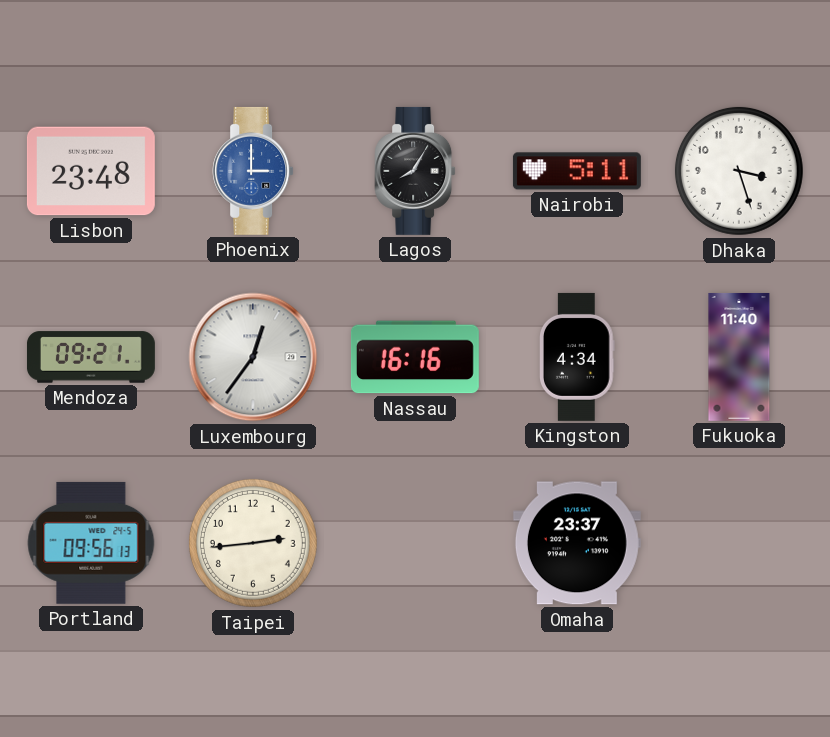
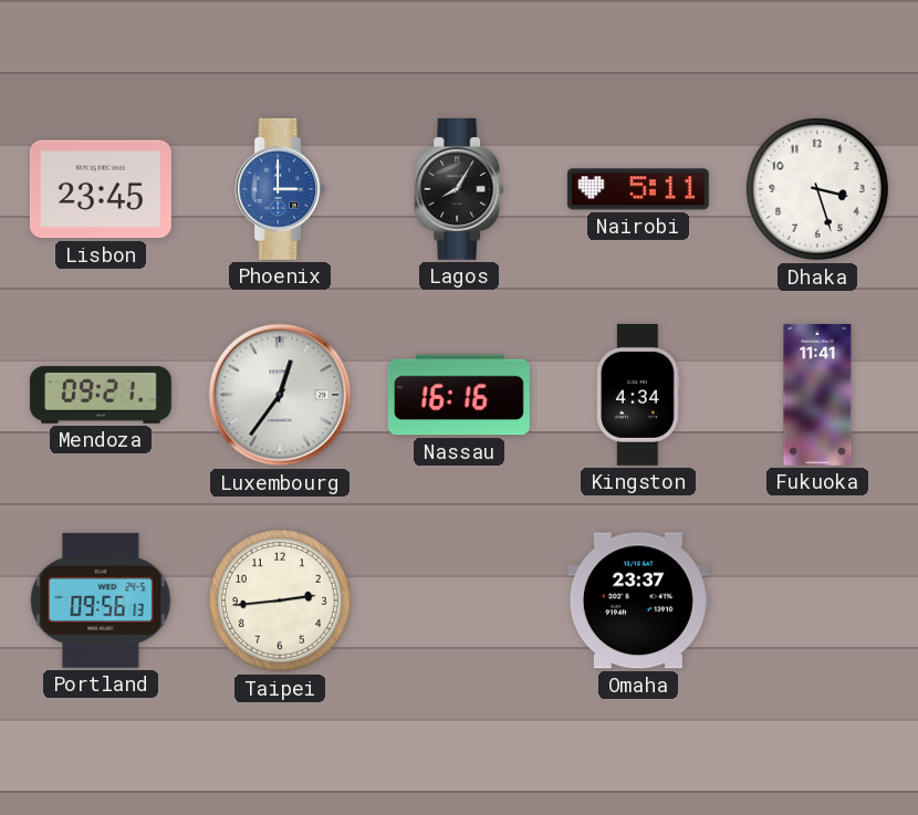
Lisbon: 23:48 -> 23:45 (101, 189)
Fukuoka: 11:40 -> 11:41 (817, 395)
